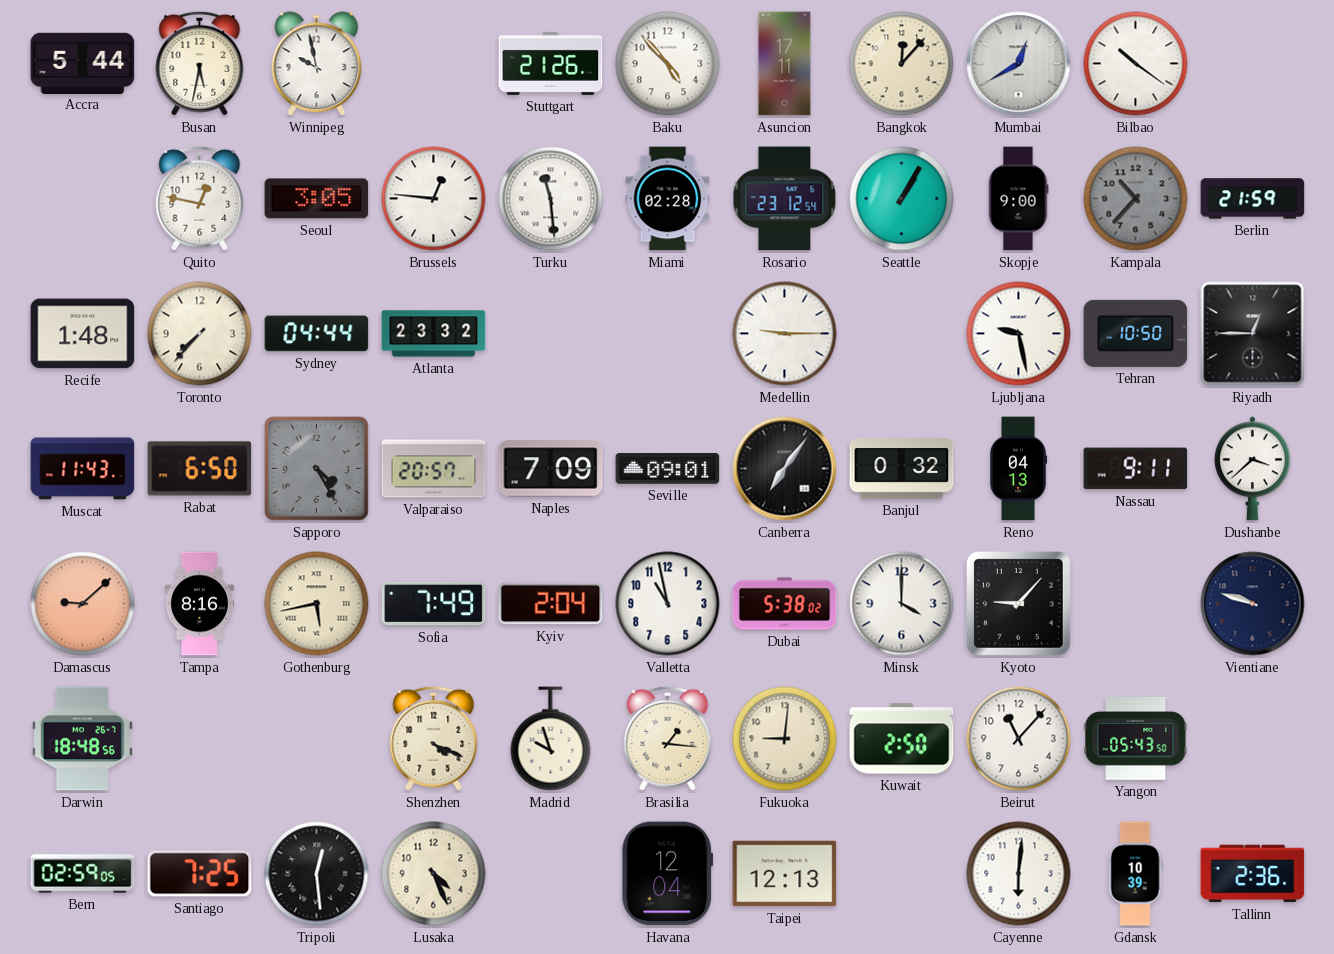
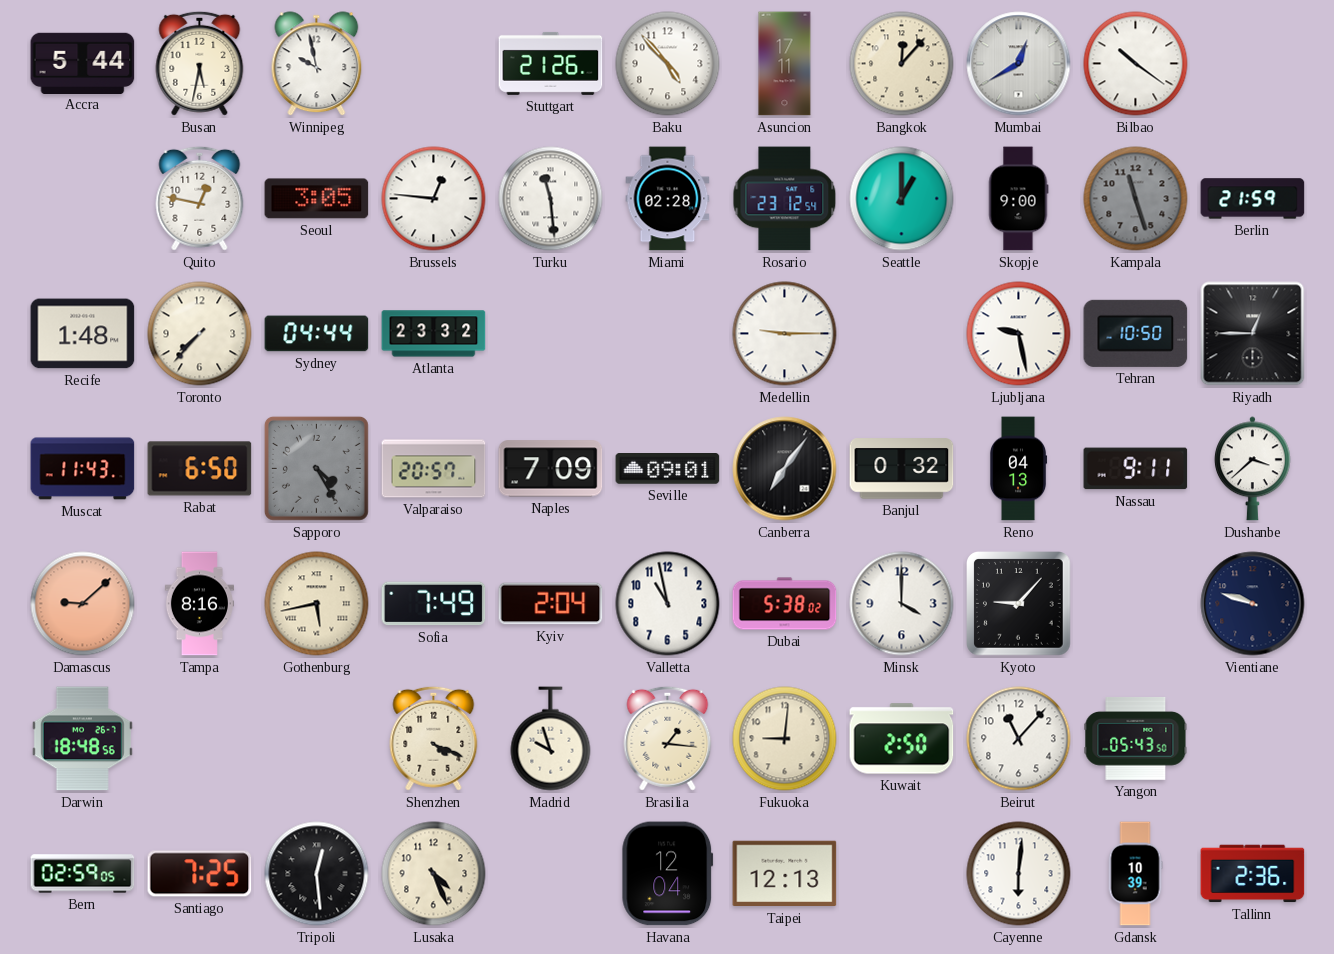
Seattle: 1:05 -> 1:00 (902, 199)
Kampala: 10:37 -> 11:27 (1136, 199)
